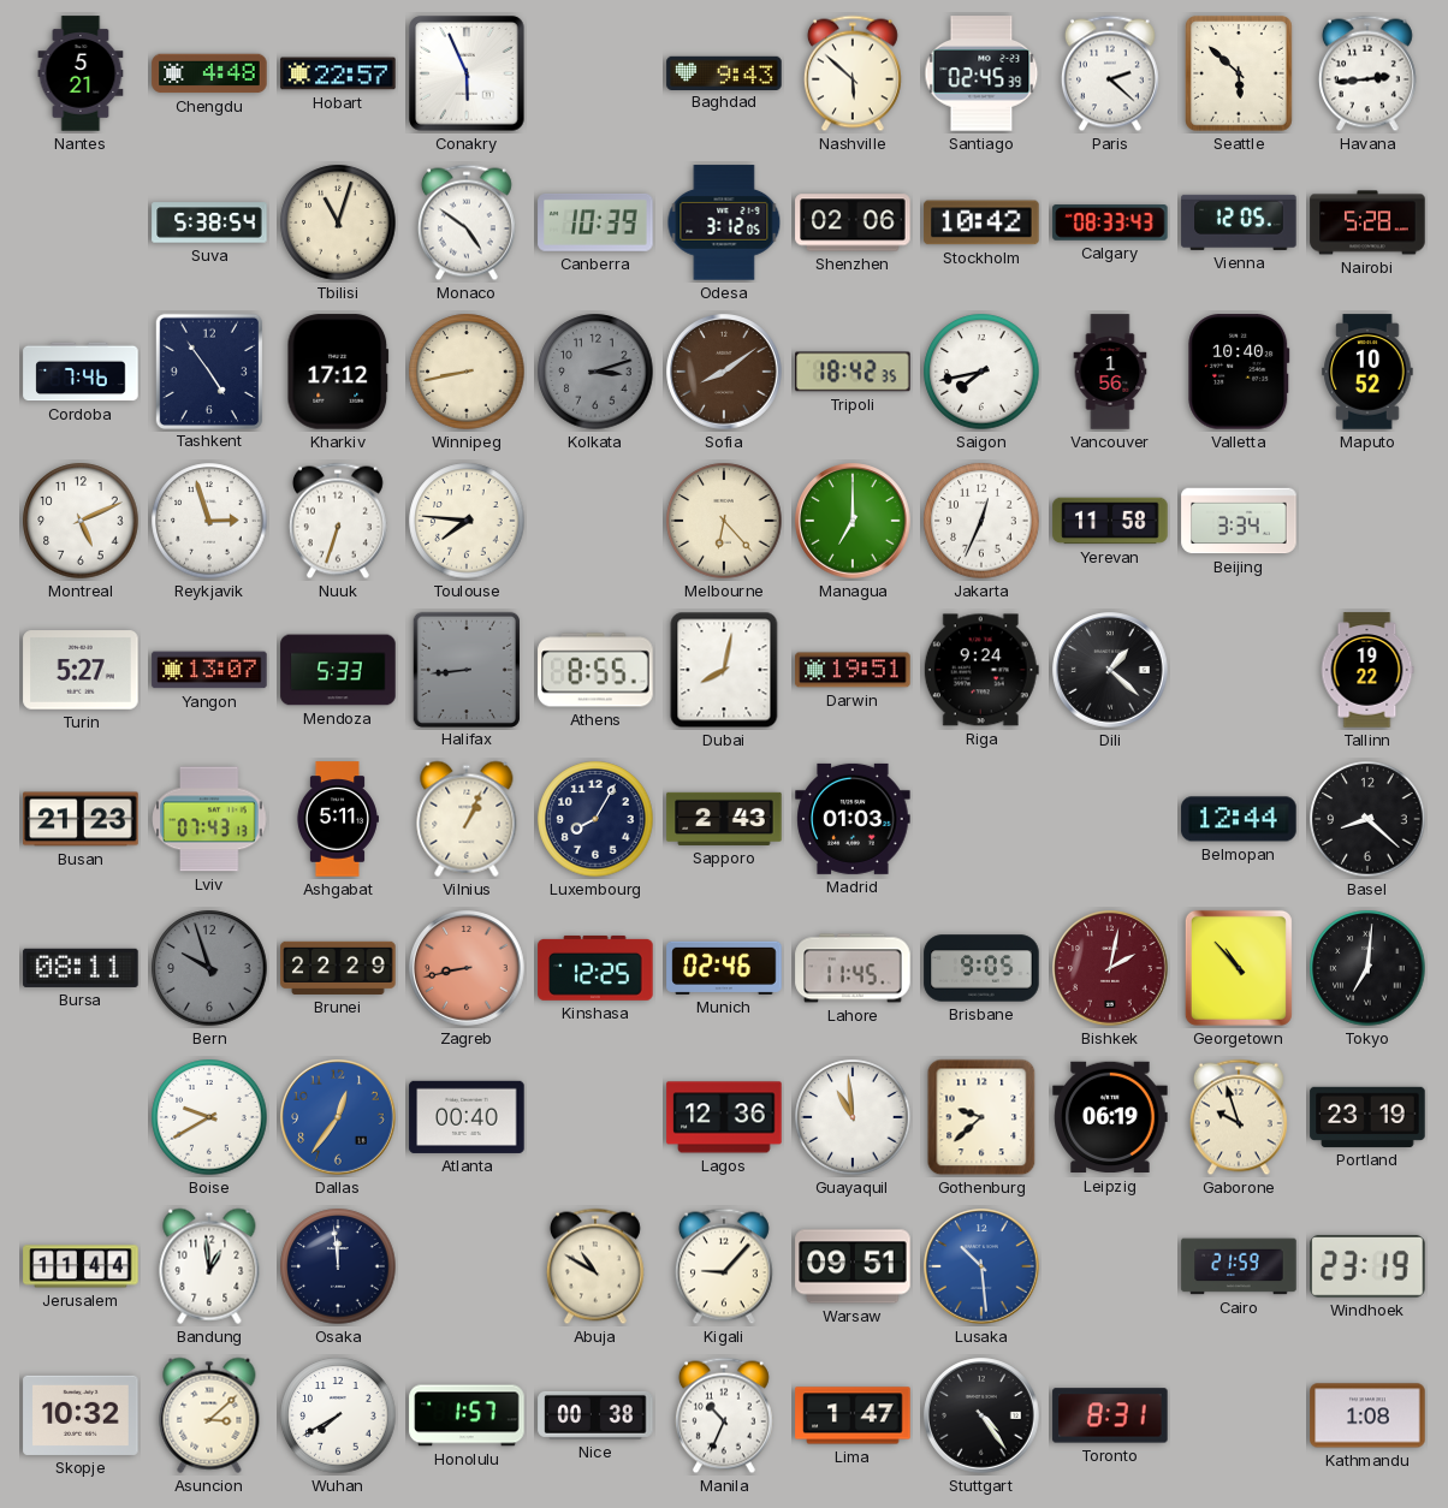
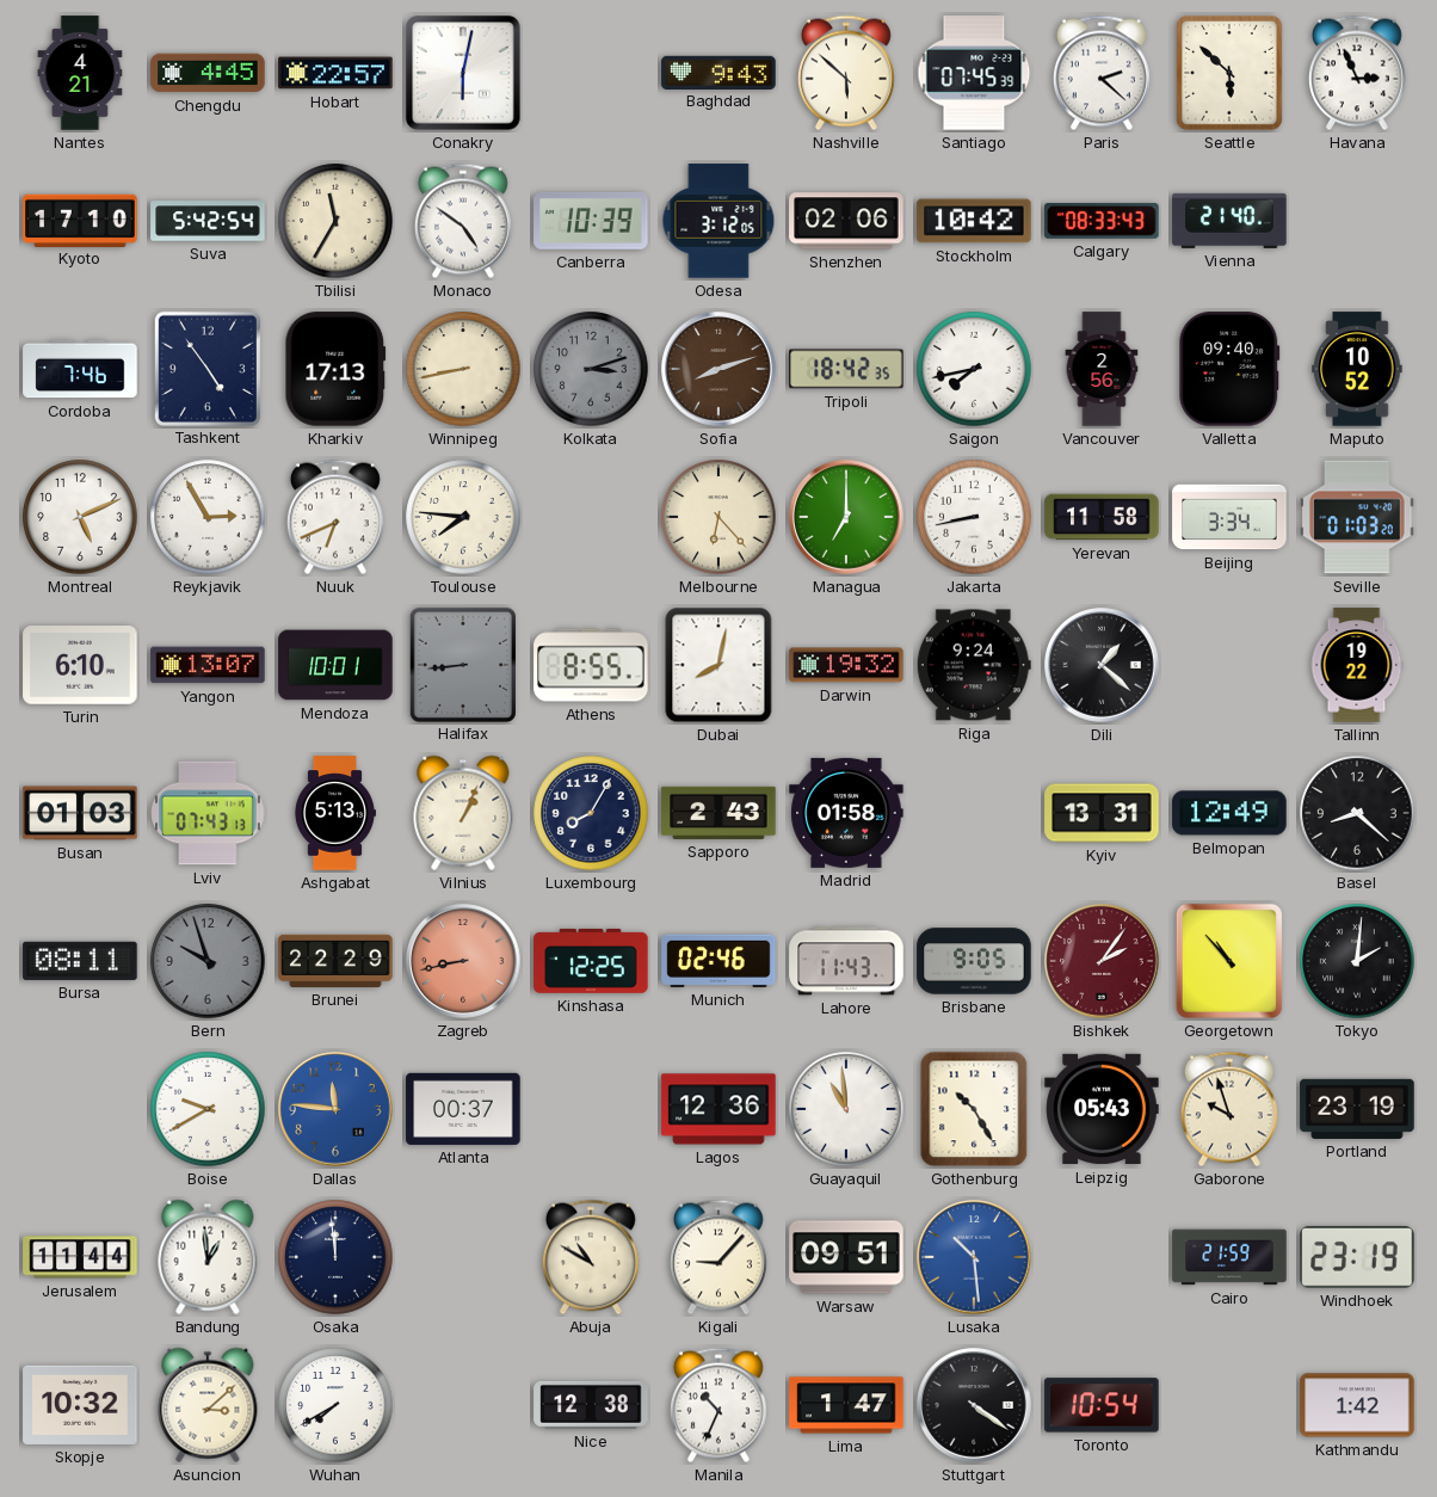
Nantes: 5:21 -> 4:21 (80, 73)
Chengdu: 4:48 -> 4:45 (208, 73)
Conakry: 5:56 -> 6:02 (463, 73)
Santiago: 02:45 -> 07:45 (974, 73)
Havana: 2:44 -> 2:56 (1357, 73)
Kyoto: none -> 17:10 (80, 220)
Suva: 5:38 -> 5:42 (208, 221)
Tbilisi: 11:03 -> 11:35 (335, 221)
Vienna: 12:05 -> 21:40 (1229, 221)
Nairobi: 5:28 -> none (1367, 222)
Kharkiv: 17:12 -> 17:13 (335, 369)
Sofia: 8:09 -> 8:12 (718, 369)
Vancouver: 1:56 -> 2:56 (1102, 369)
Valletta: 10:40 -> 09:40 (1229, 369)
Reykjavik: 2:57 -> 2:55 (208, 517)
Nuuk: 6:33 -> 6:41 (335, 517)
Jakarta: 12:34 -> 8:43 (974, 517)
Seville: none -> 01:03 (1357, 517)
Turin: 5:27 -> 6:10 (80, 665)
Mendoza: 5:33 -> 10:01 (335, 665)
Darwin: 19:51 -> 19:32 (846, 665)
Busan: 21:23 -> 01:03 (80, 813)
Ashgabat: 5:11 -> 5:13 (334, 813)
Madrid: 01:03 -> 01:58 (846, 813)
Kyiv: none -> 13:31 (1102, 813)
Belmopan: 12:44 -> 12:49 (1229, 813)
Lahore: 11:45 -> 11:43 (846, 961)
Bishkek: 2:02 -> 2:06 (1102, 961)
Tokyo: 7:01 -> 2:01 (1357, 961)
Dallas: 12:36 -> 11:46 (335, 1109)
Atlanta: 00:40 -> 00:37 (463, 1109)
Gothenburg: 9:38 -> 10:25 (974, 1109)
Leipzig: 06:19 -> 05:43 (1102, 1109)
Honolulu: 1:57 -> none (467, 1415)
Nice: 00:38 -> 12:38 (591, 1405)
Stuttgart: 4:24 -> 4:21 (974, 1405)
Toronto: 8:31 -> 10:54 (1102, 1405)
Kathmandu: 1:08 -> 1:42 (1357, 1405)
